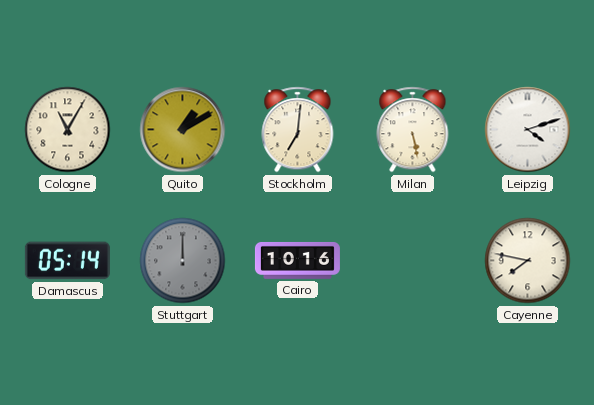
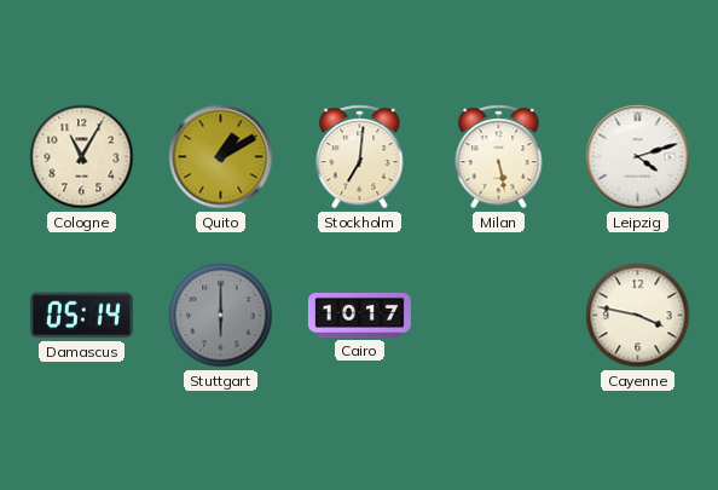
Stuttgart: 12:00 -> 6:00 (221, 316)
Cairo: 10:16 -> 10:17 (359, 315)
Cayenne: 7:47 -> 3:47 (638, 316)
